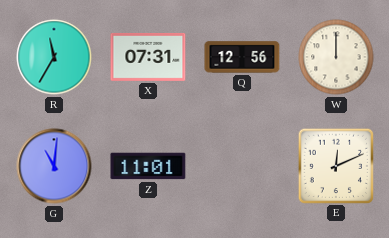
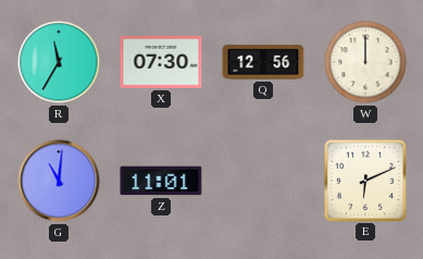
X: 07:31 -> 07:30 (161, 62)
E: 12:11 -> 6:11 (364, 180)
